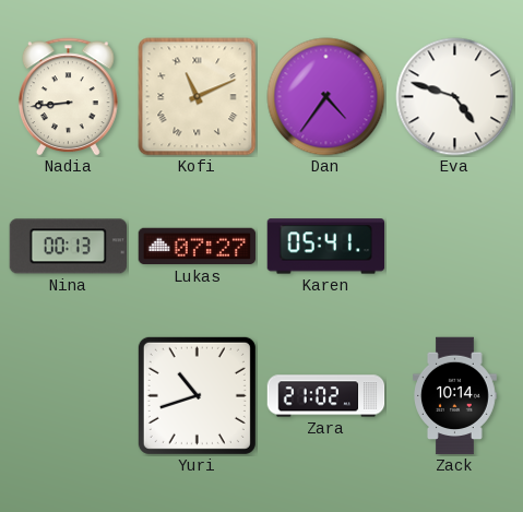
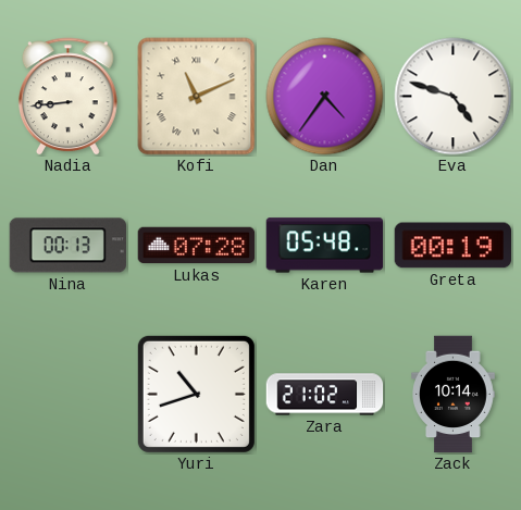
Lukas: 07:27 -> 07:28 (197, 246)
Karen: 05:41 -> 05:48 (325, 246)
Greta: none -> 00:19 (452, 246)
